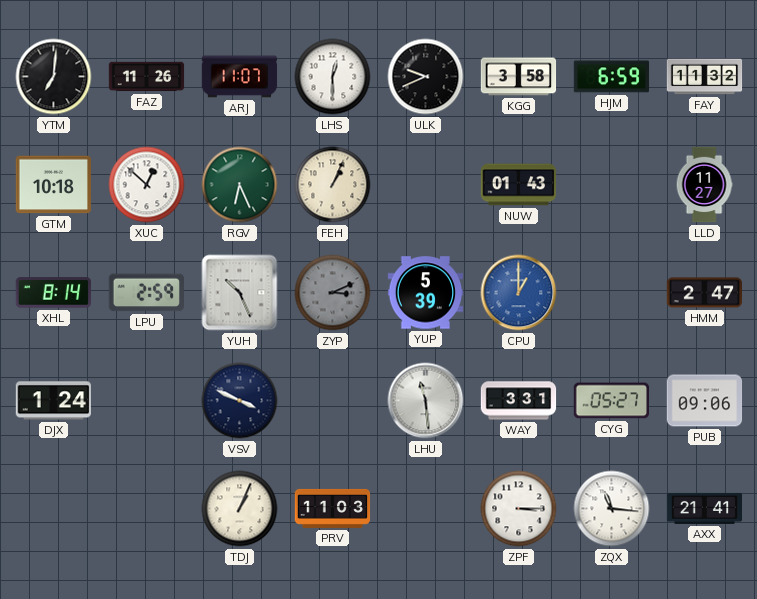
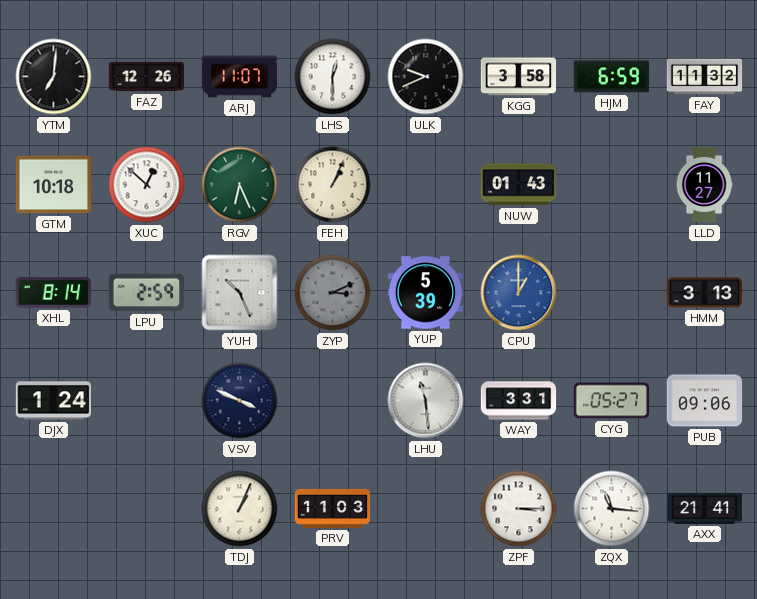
FAZ: 11:26 -> 12:26 (147, 77)
HMM: 2:47 -> 3:13 (705, 293)
